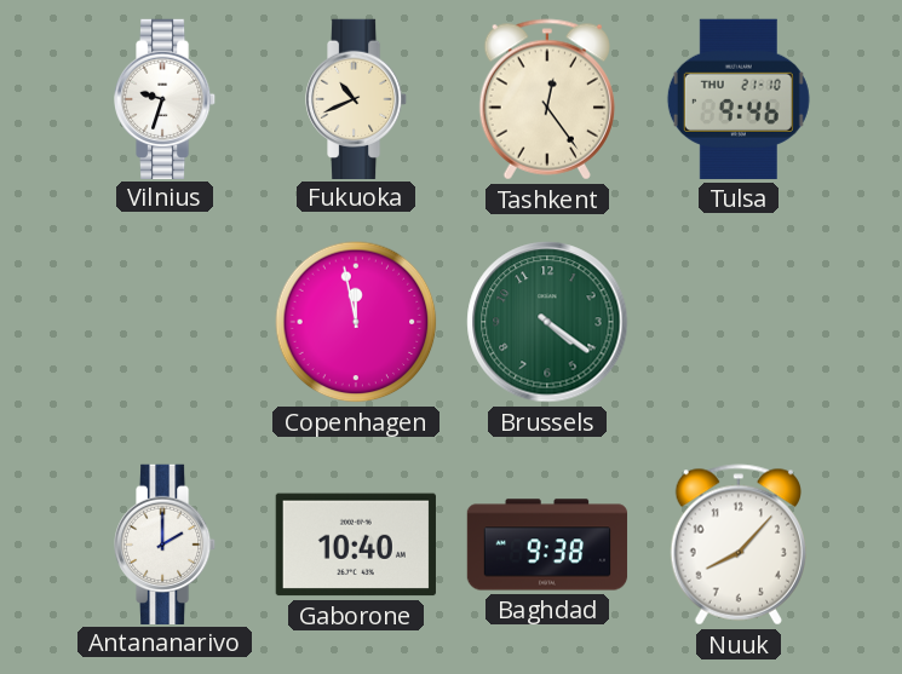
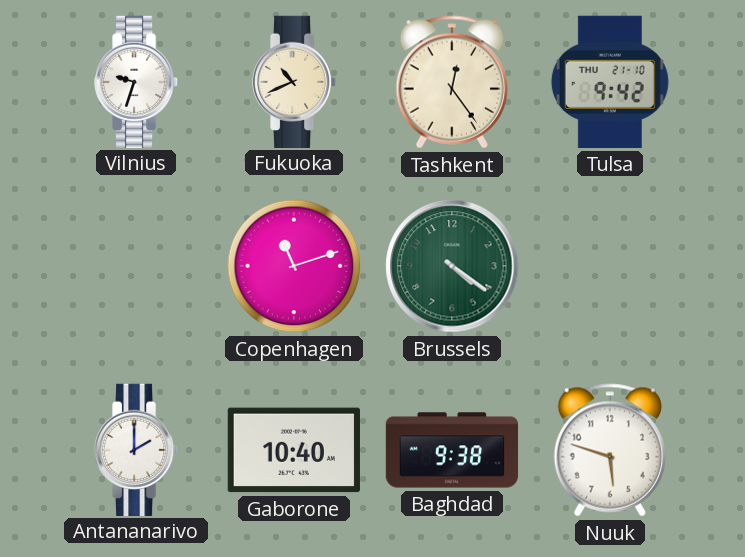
Tulsa: 9:46 -> 9:42 (610, 82)
Copenhagen: 11:58 -> 11:12 (294, 266)
Nuuk: 8:07 -> 5:48 (610, 450)
